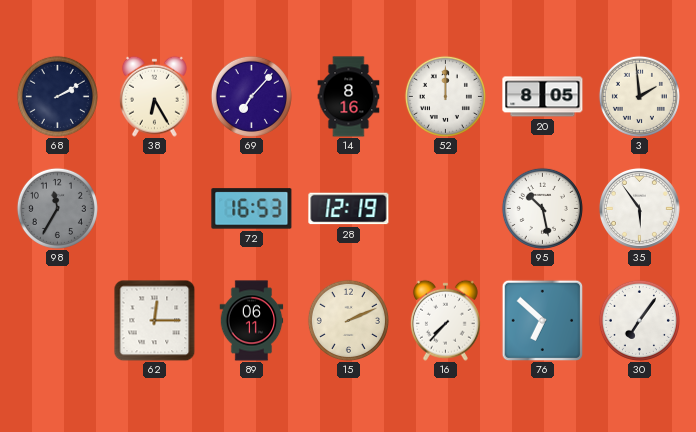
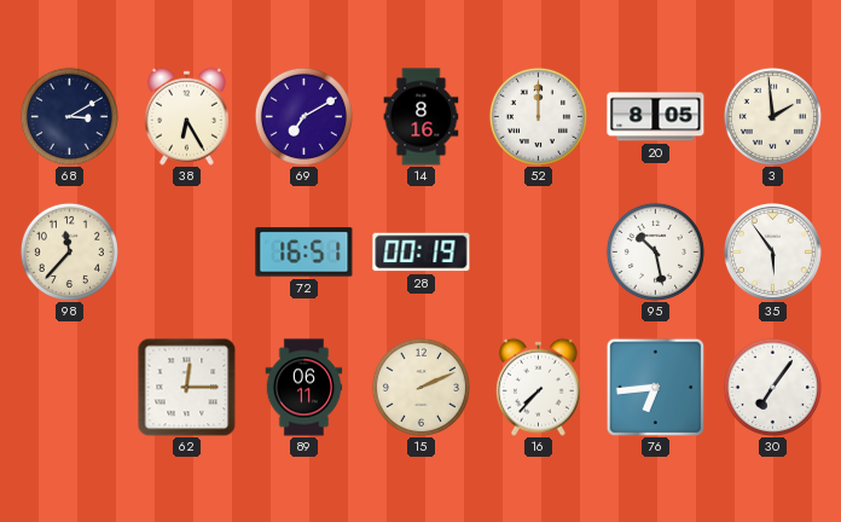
68: 2:10 -> 3:10 (69, 116)
69: 7:07 -> 7:10 (303, 116)
98: 11:35 -> 11:37 (69, 251)
98 dial: grey -> cream (69, 251)
72: 16:53 -> 16:51 (304, 253)
28: 12:19 -> 00:19 (422, 253)
76: 6:52 -> 6:44 (655, 387)
